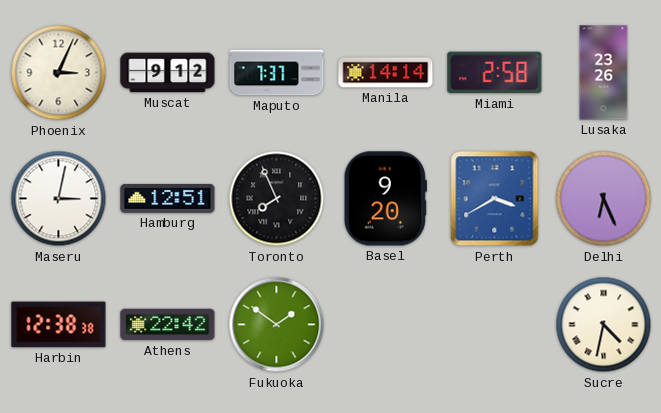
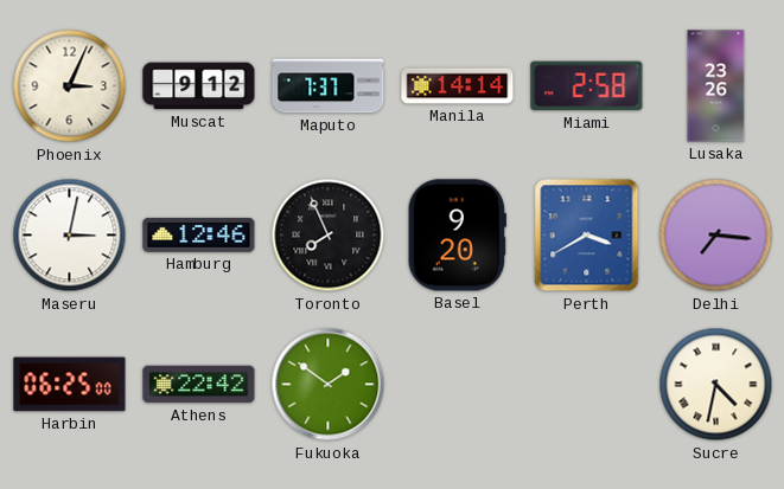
Hamburg: 12:51 -> 12:46 (199, 234)
Delhi: 6:26 -> 7:16 (716, 236)
Harbin: 12:38 -> 06:25 (70, 385)
